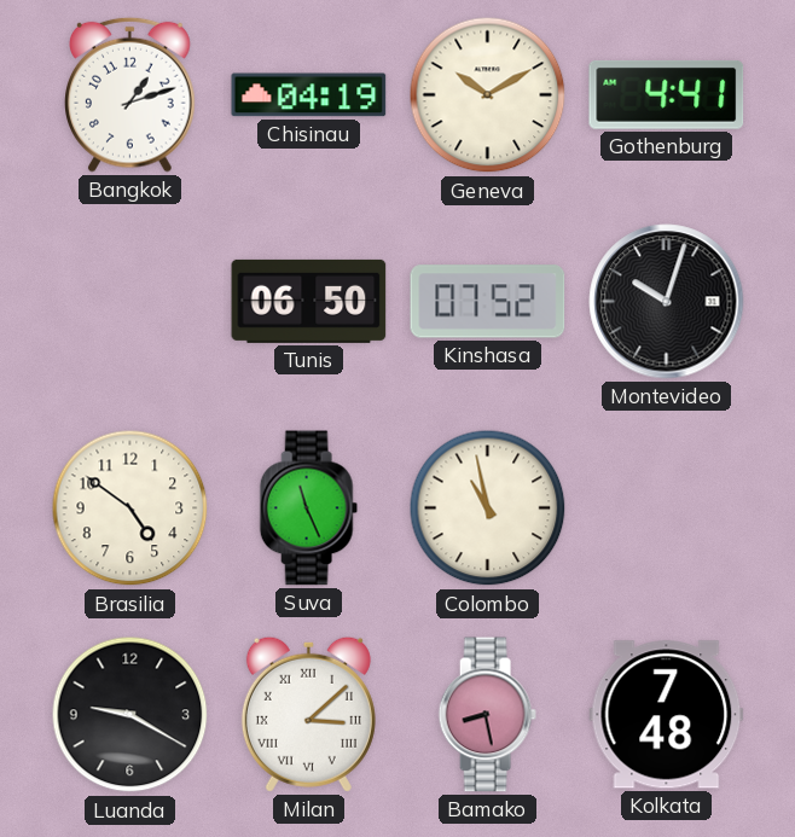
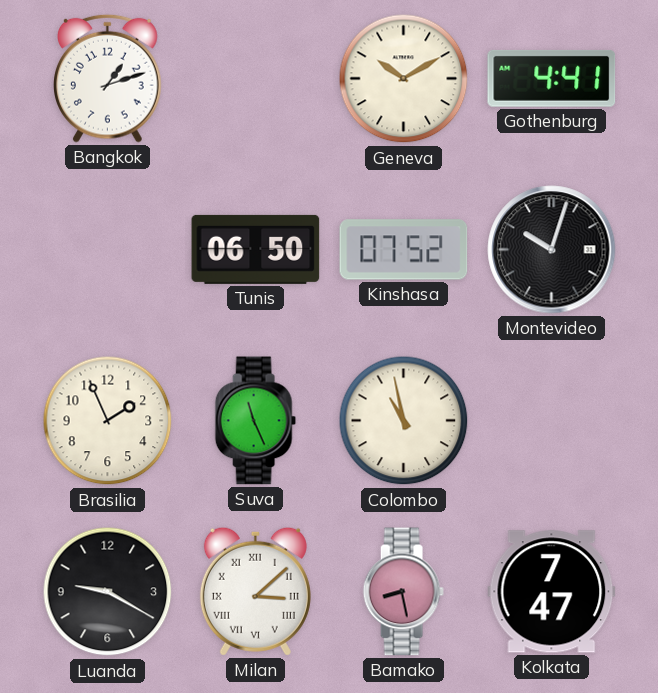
Chisinau: 04:19 -> none (309, 95)
Brasilia: 4:51 -> 1:56 (108, 421)
Kolkata: 7:48 -> 7:47 (552, 592)
